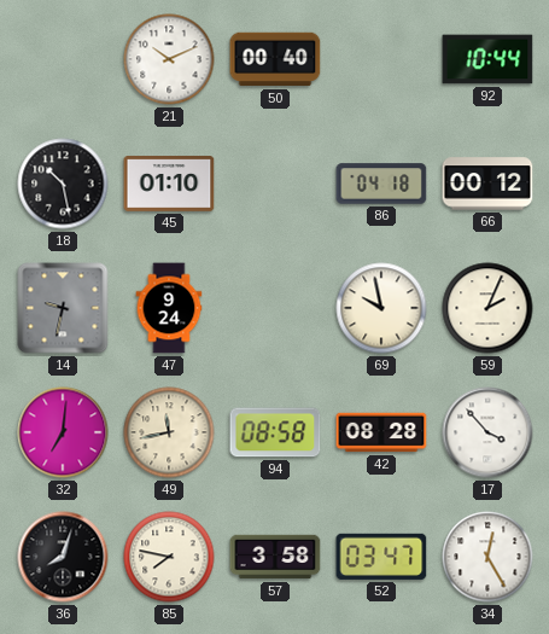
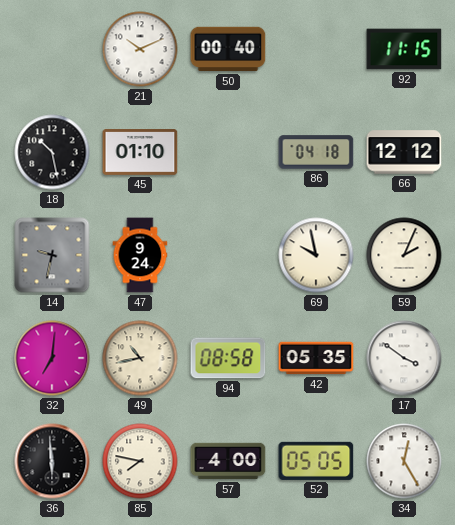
92: 10:44 -> 11:15 (404, 49)
66: 00:12 -> 12:12 (404, 152)
49: 11:43 -> 10:43 (140, 358)
42: 08:28 -> 05:35 (316, 358)
17: 3:53 -> 3:51 (404, 358)
36: 8:03 -> 5:59 (52, 461)
57: 3:58 -> 4:00 (228, 461)
52: 03:47 -> 05:05 (316, 461)
